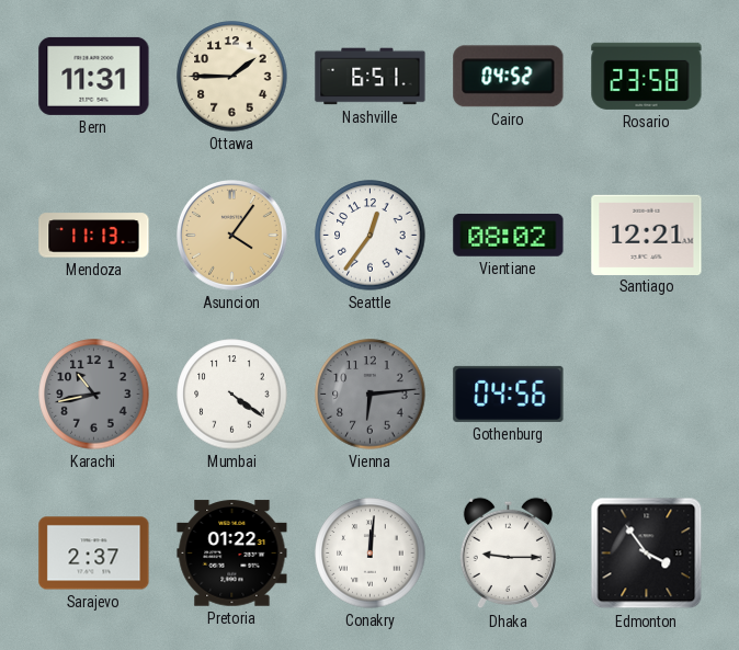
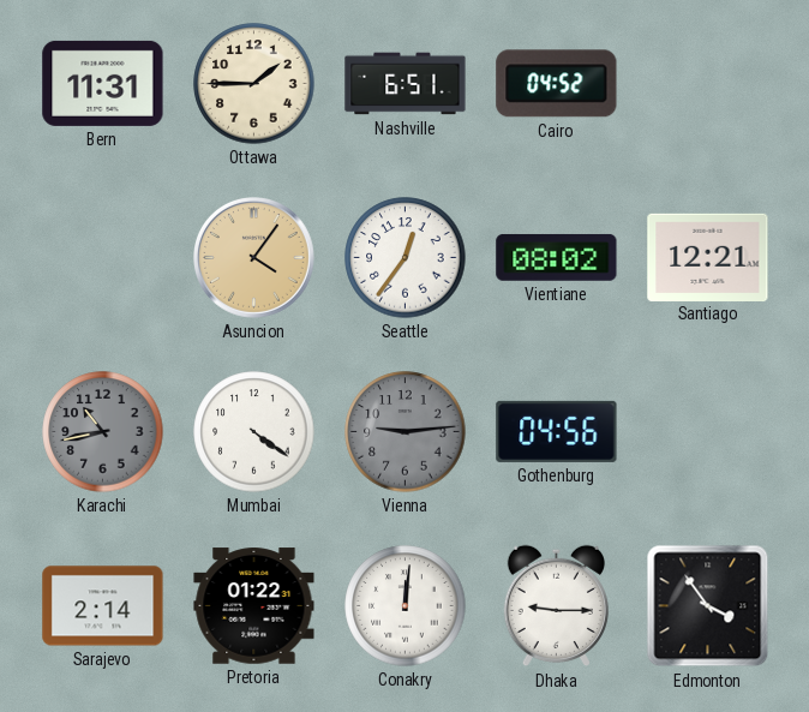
Rosario: 23:58 -> none (647, 76)
Mendoza: 11:13 -> none (94, 236)
Vienna: 6:14 -> 9:14 (406, 432)
Sarajevo: 2:37 -> 2:14 (103, 606)
